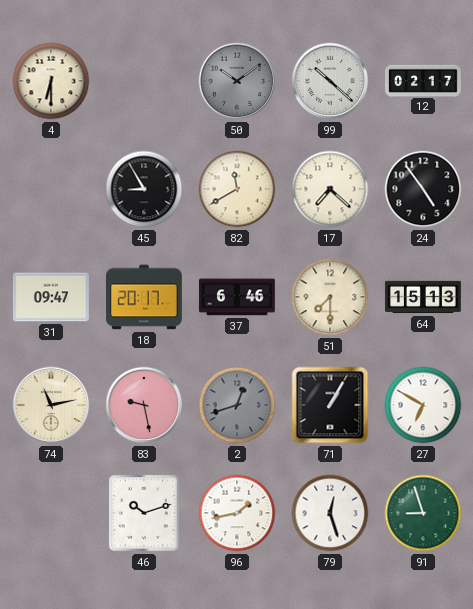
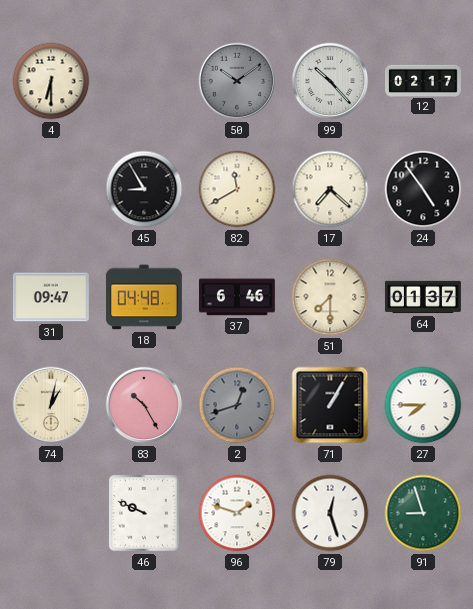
99: 10:22 -> 10:23 (330, 81)
18: 20:17 -> 04:48 (144, 297)
64: 15:13 -> 01:37 (423, 297)
74: 11:13 -> 1:02 (51, 405)
83: 9:28 -> 10:25 (144, 405)
27: 6:50 -> 7:45 (423, 405)
46: 10:12 -> 9:49 (144, 513)
96: 1:43 -> 1:48 (237, 513)
